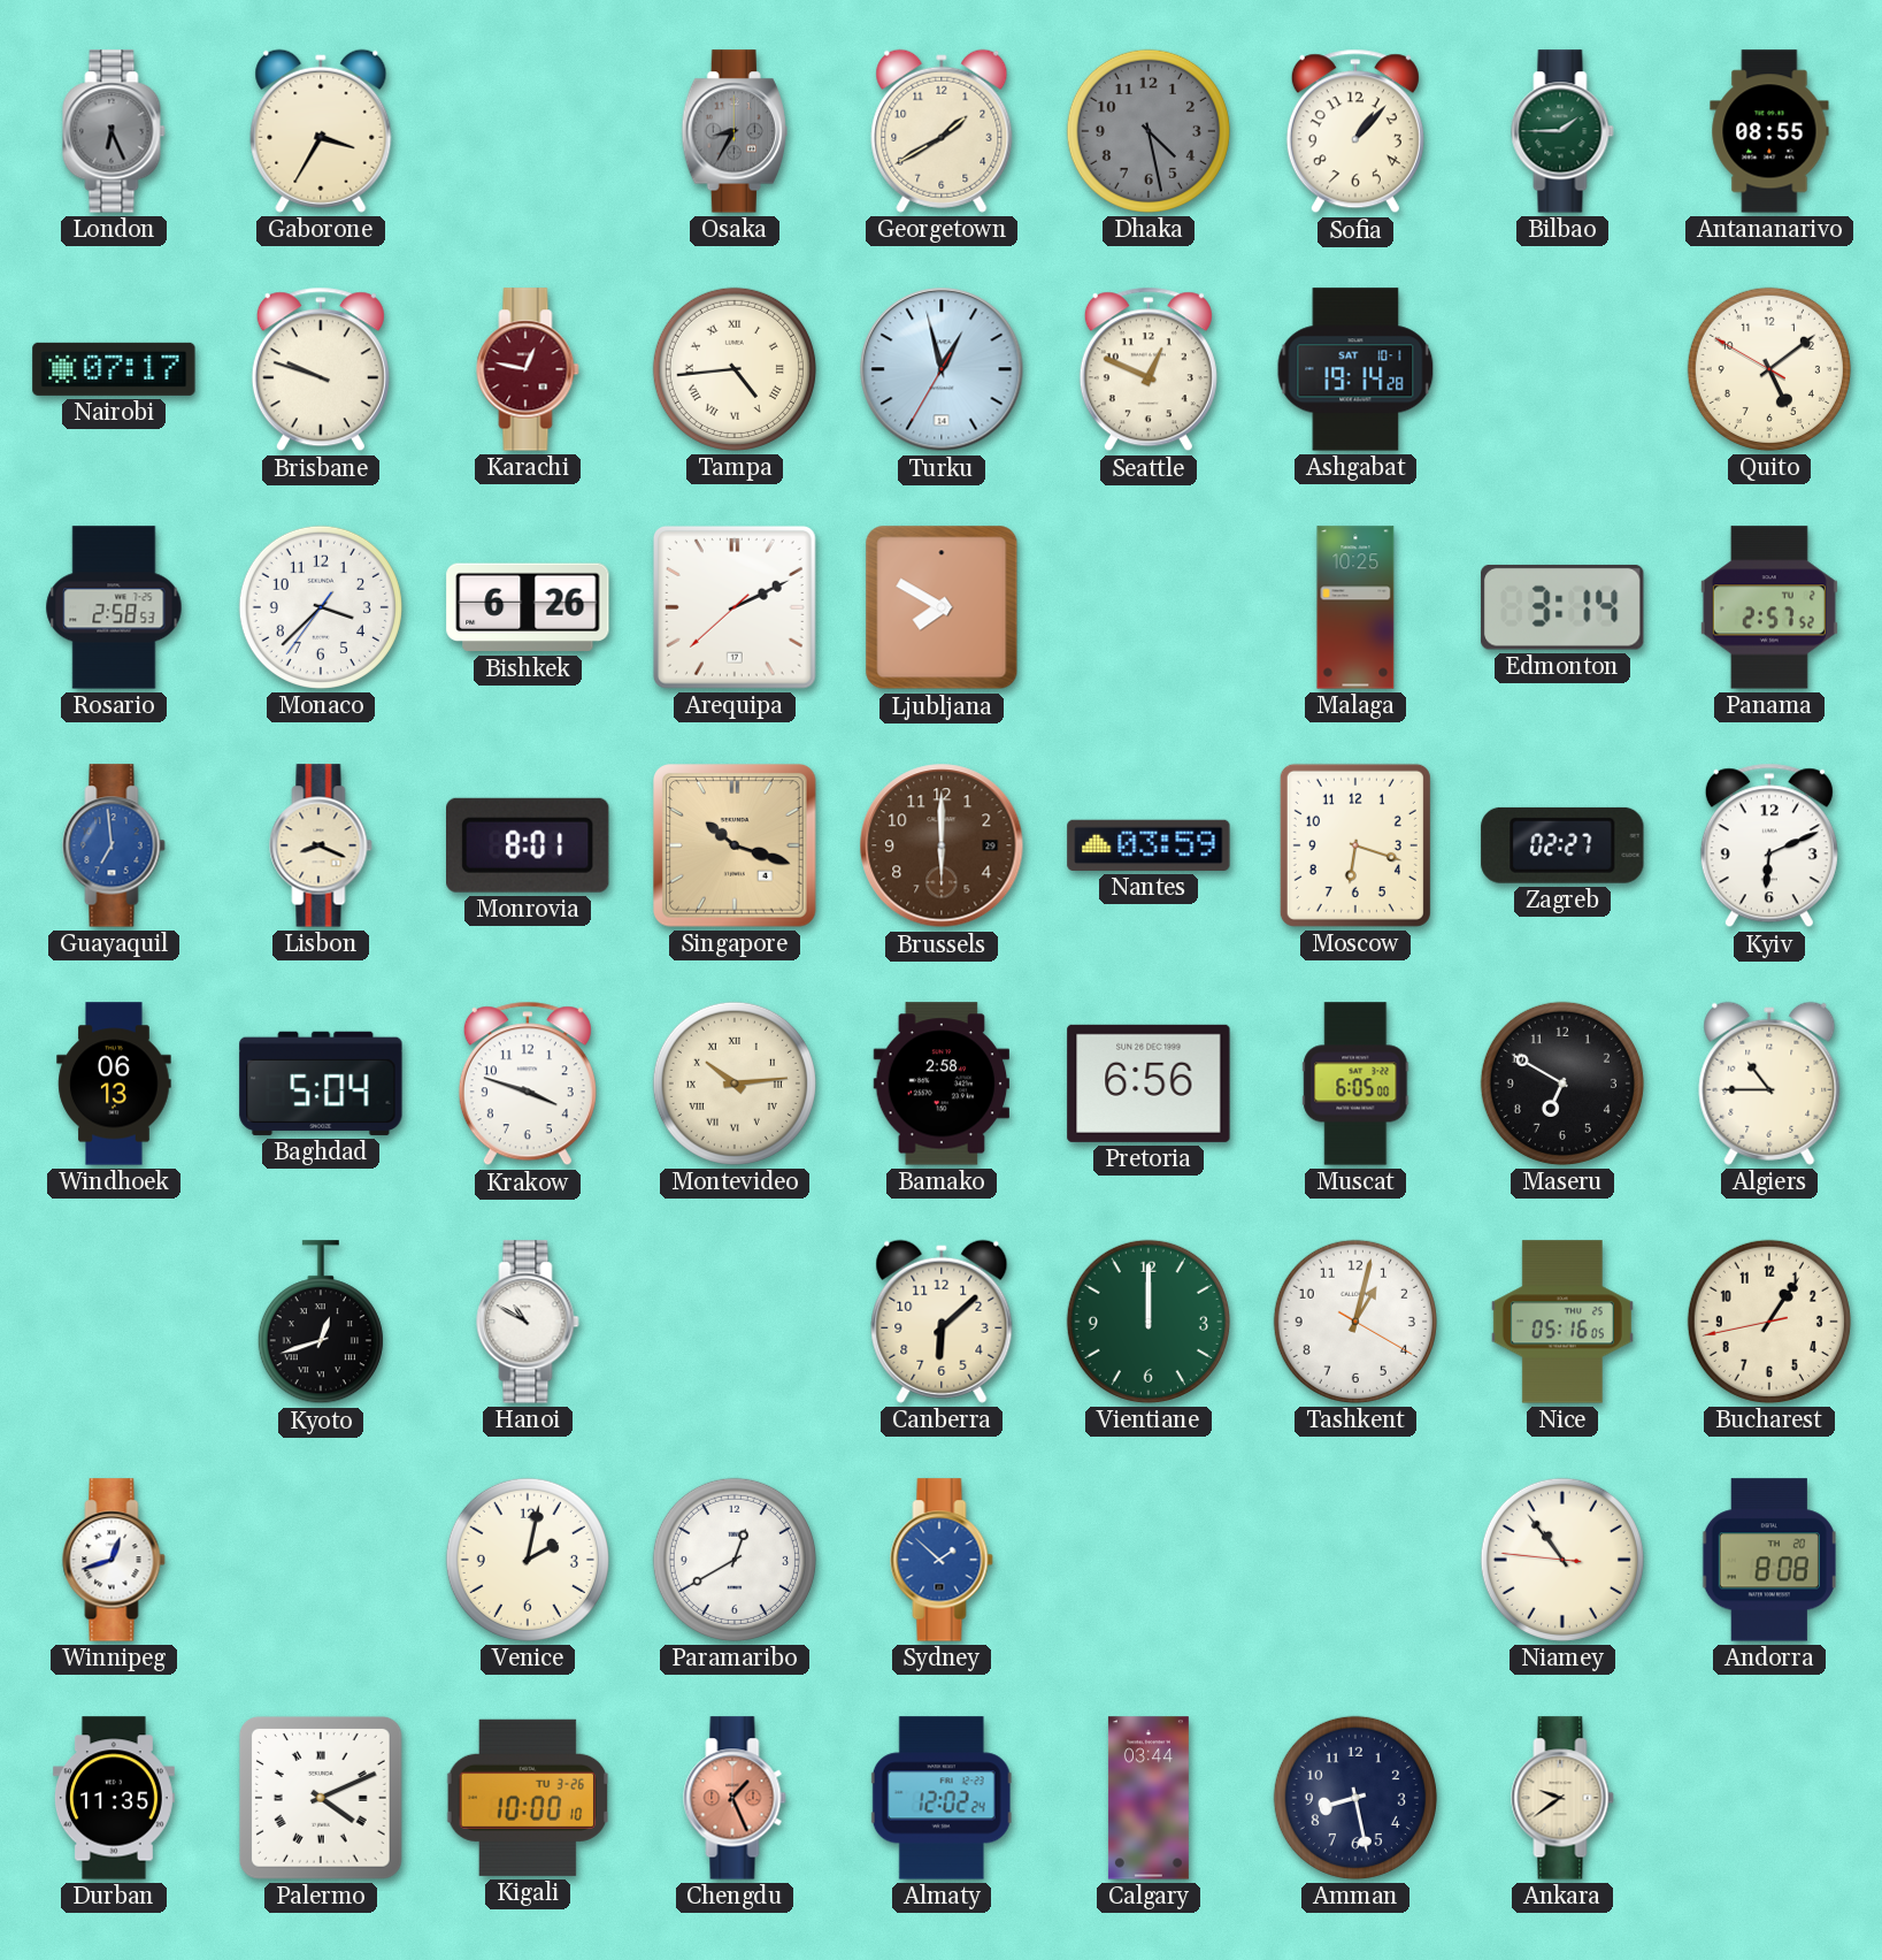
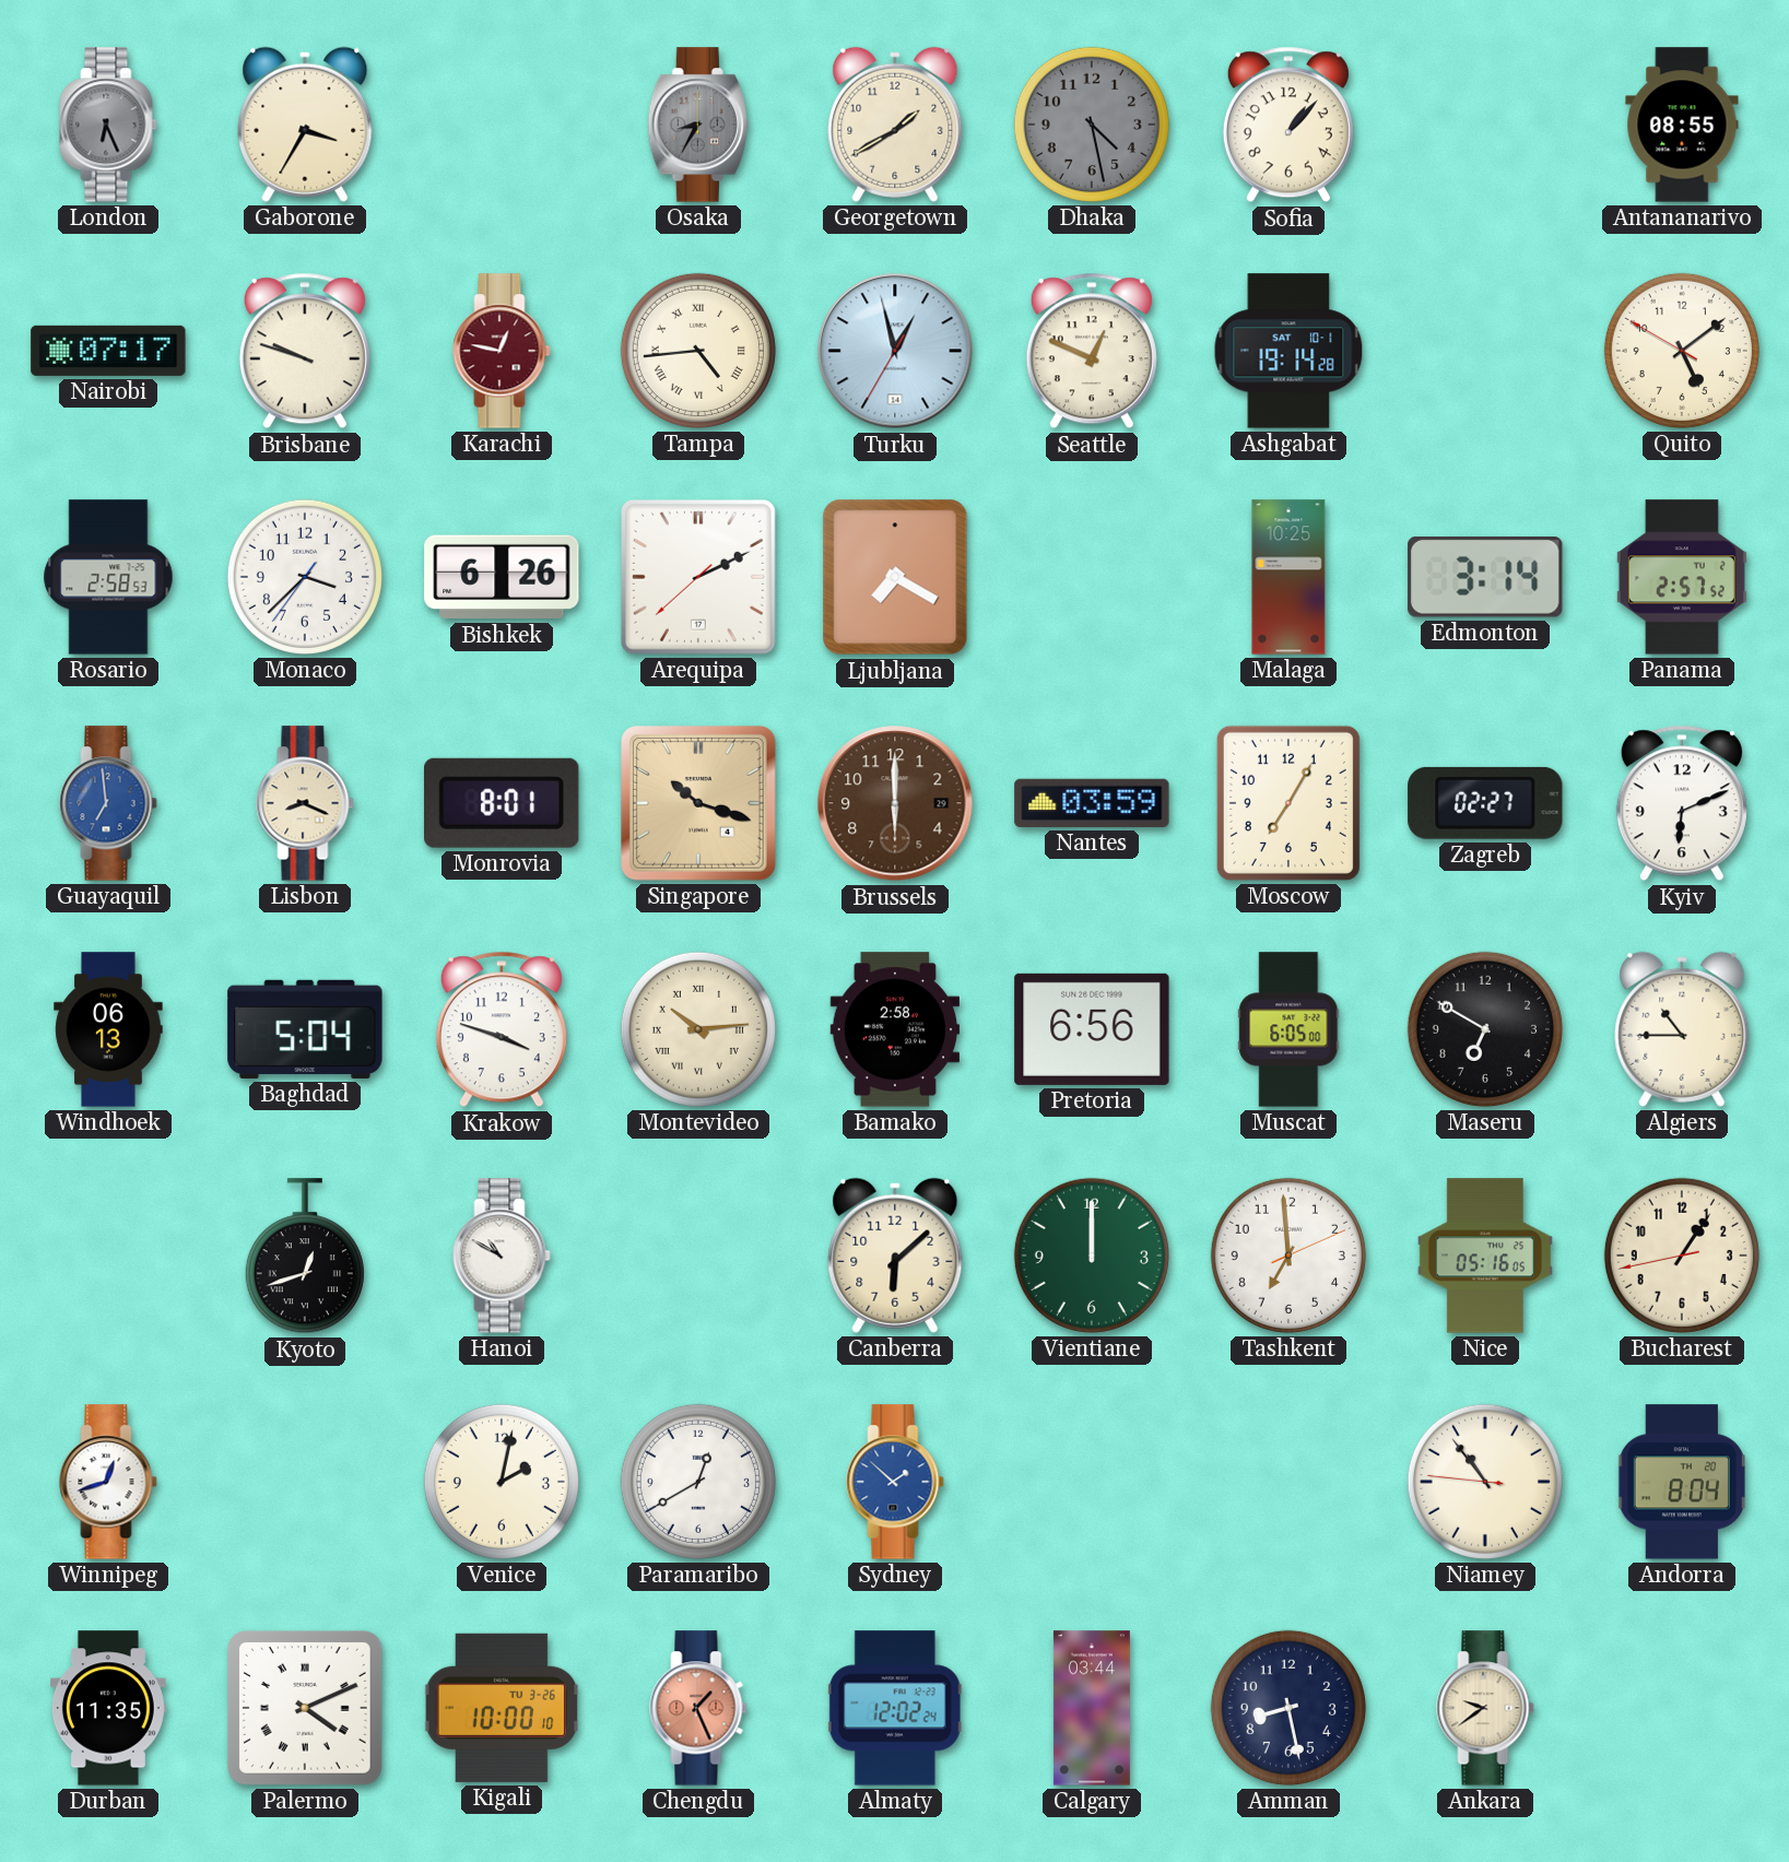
Bilbao: 1:45 -> none (1562, 131)
Ljubljana: 7:50 -> 7:20 (895, 577)
Moscow: 6:18 -> 7:05 (1288, 803)
Tashkent: 1:02 -> 6:59 (1288, 1256)
Andorra: 8:08 -> 8:04 (1682, 1482)
